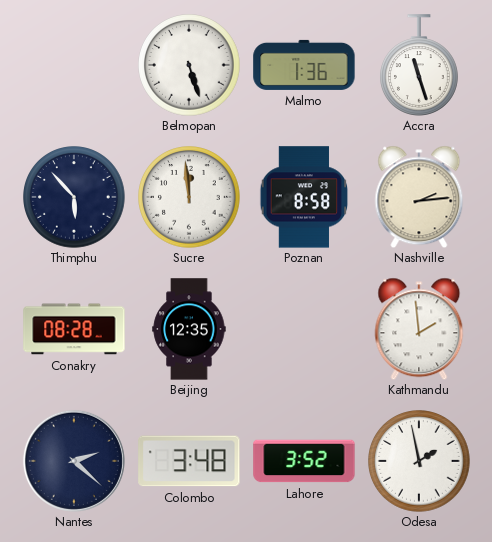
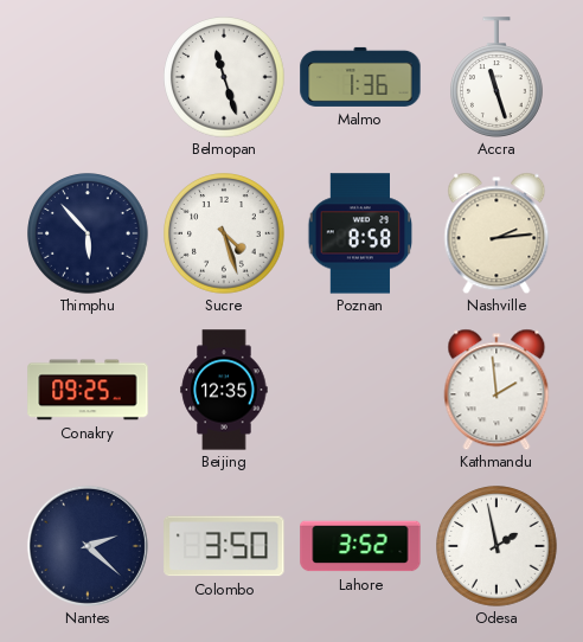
Belmopan: 5:27 -> 11:27 (224, 77)
Sucre: 11:59 -> 4:27 (224, 233)
Conakry: 08:28 -> 09:25 (88, 390)
Colombo: 3:48 -> 3:50 (224, 546)
